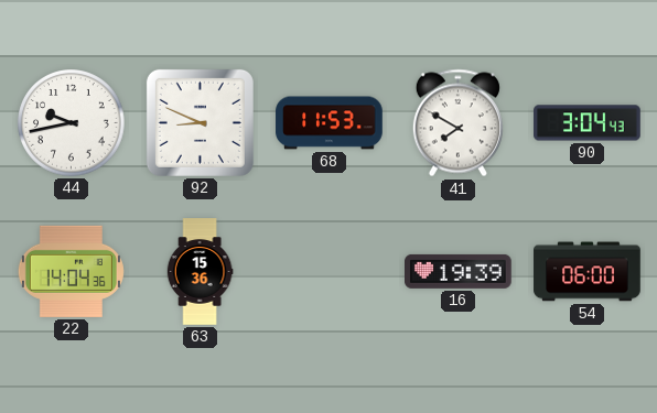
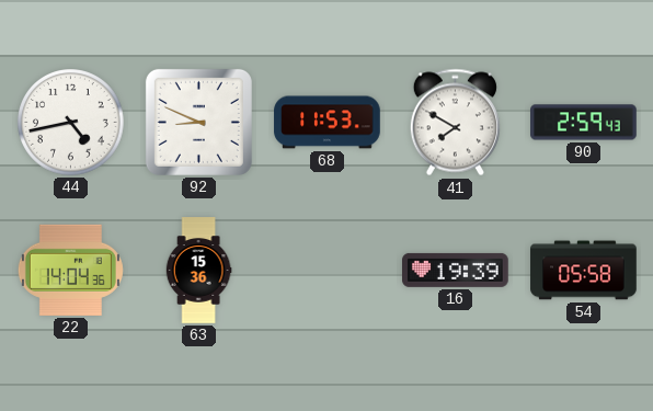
44: 9:43 -> 4:43 (71, 123)
90: 3:04 -> 2:59 (584, 123)
54: 06:00 -> 05:58 (584, 271)
